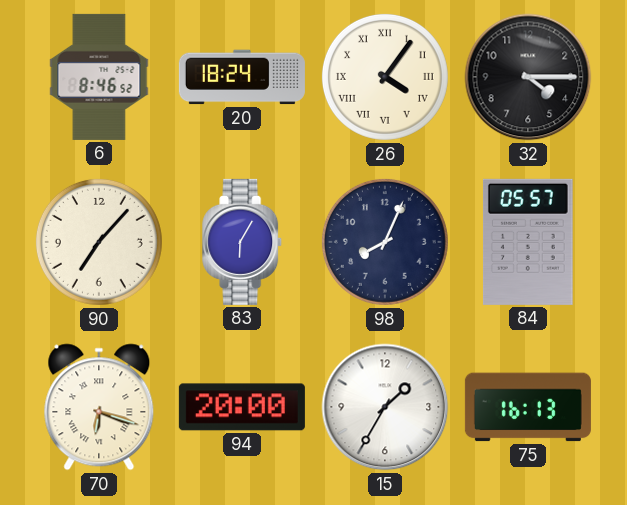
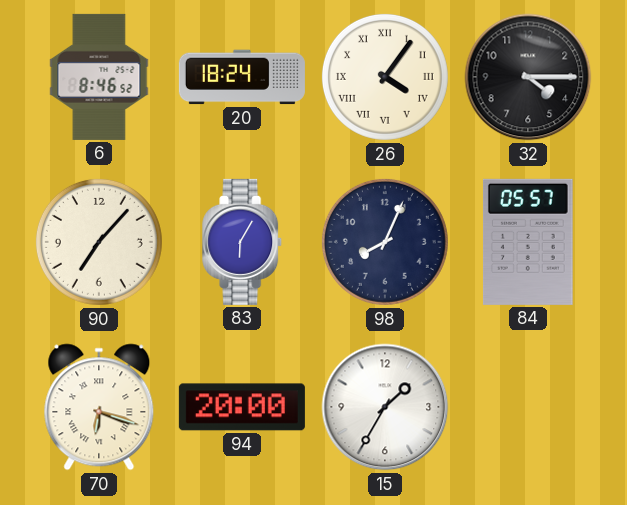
75: 16:13 -> none (528, 407)
